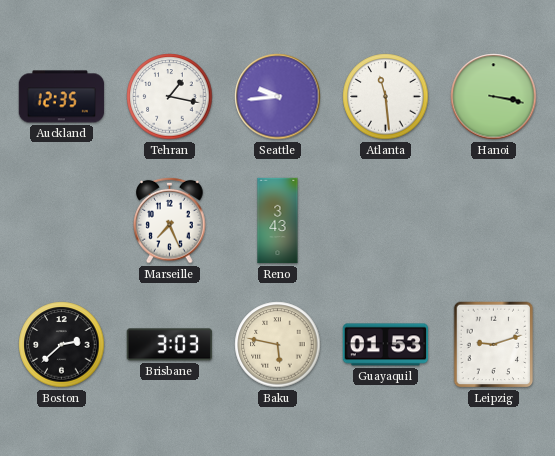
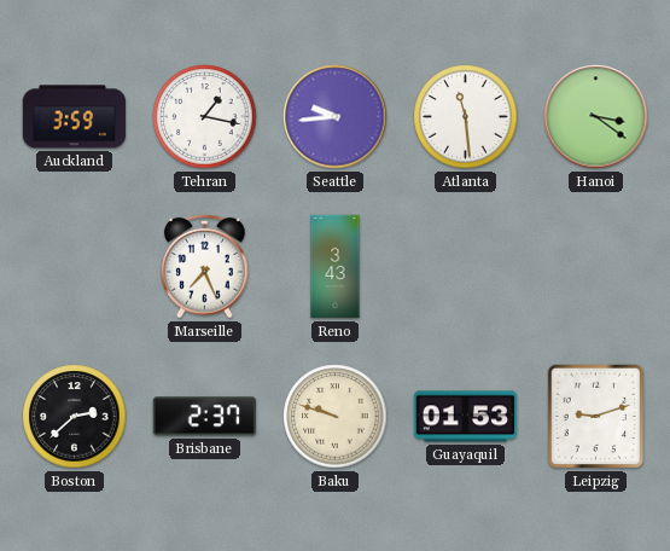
Auckland: 12:35 -> 3:59 (75, 117)
Hanoi: 3:17 -> 3:21 (596, 117)
Brisbane: 3:03 -> 2:37 (204, 417)
Baku: 5:47 -> 9:48 (336, 417)
